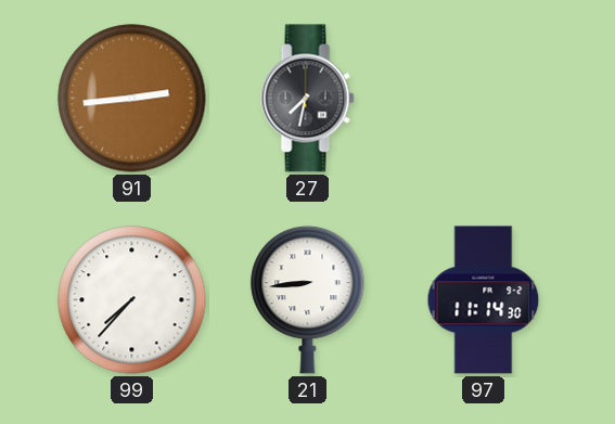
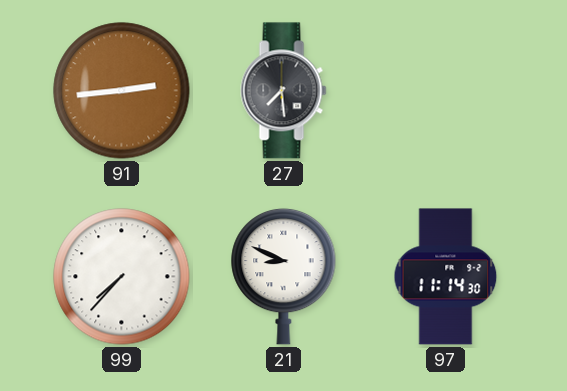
27: 7:32 -> 7:29 (284, 91)
21: 8:44 -> 8:49 (284, 276)
